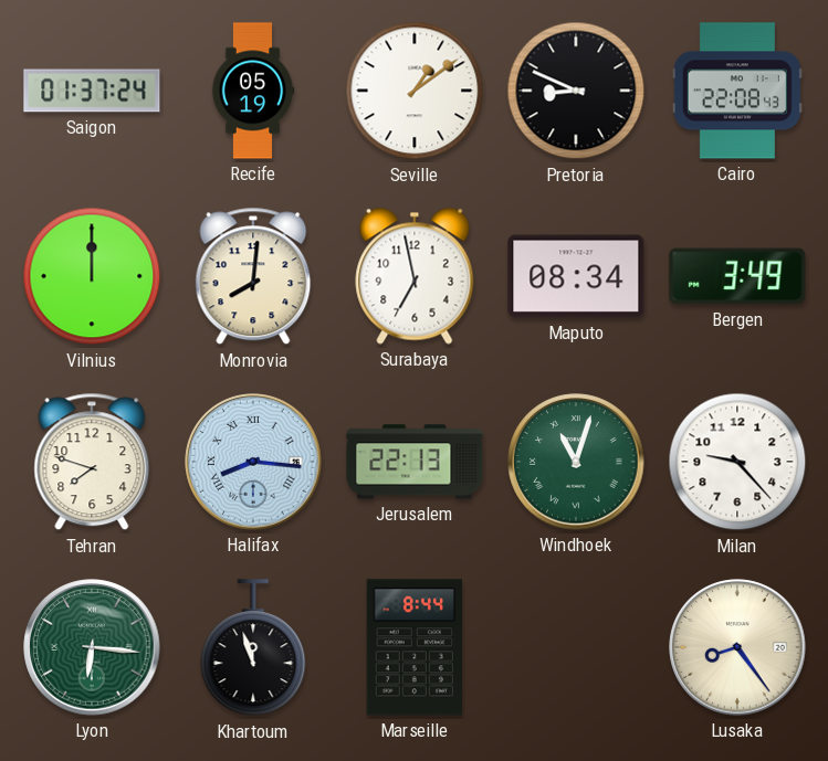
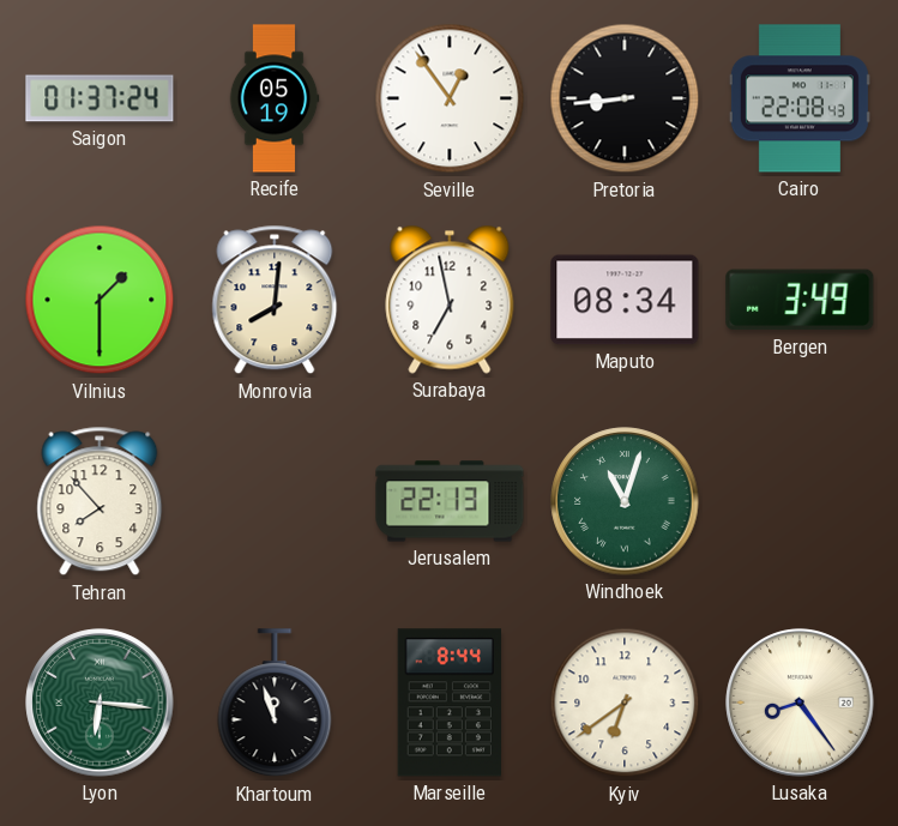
Seville: 1:09 -> 12:54 (450, 98)
Pretoria: 8:49 -> 8:44 (625, 98)
Vilnius: 12:00 -> 1:30 (100, 300)
Tehran: 7:48 -> 7:53 (100, 501)
Halifax: 8:16 -> none (253, 462)
Milan: 9:23 -> none (737, 462)
Kyiv: none -> 6:39 (625, 703)
